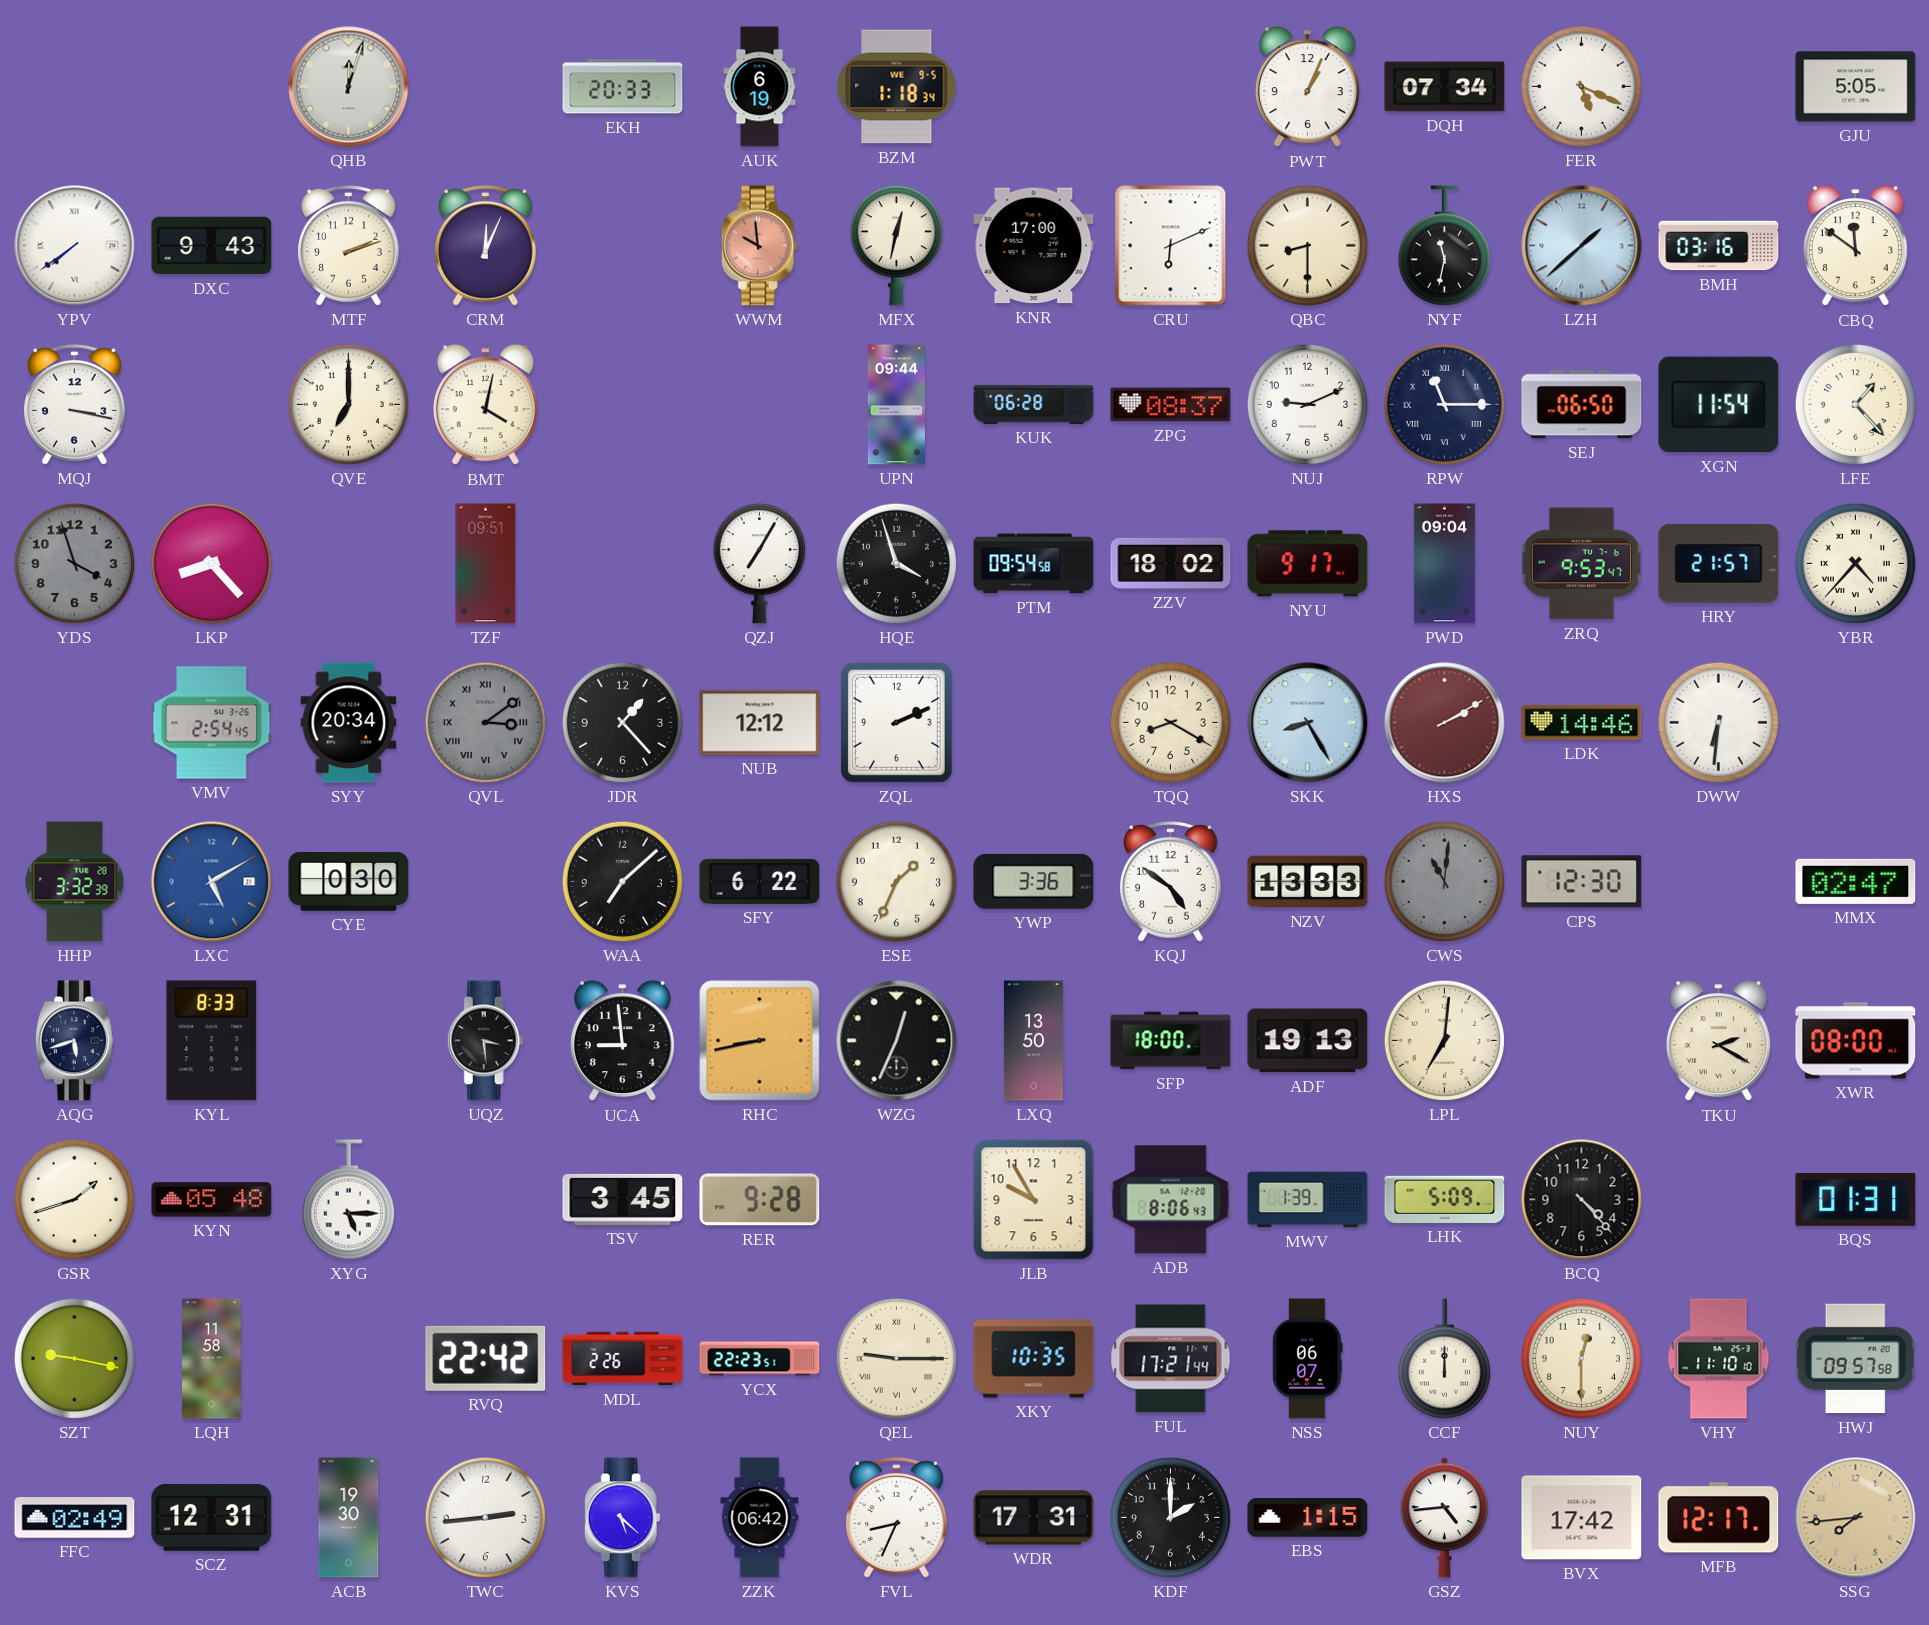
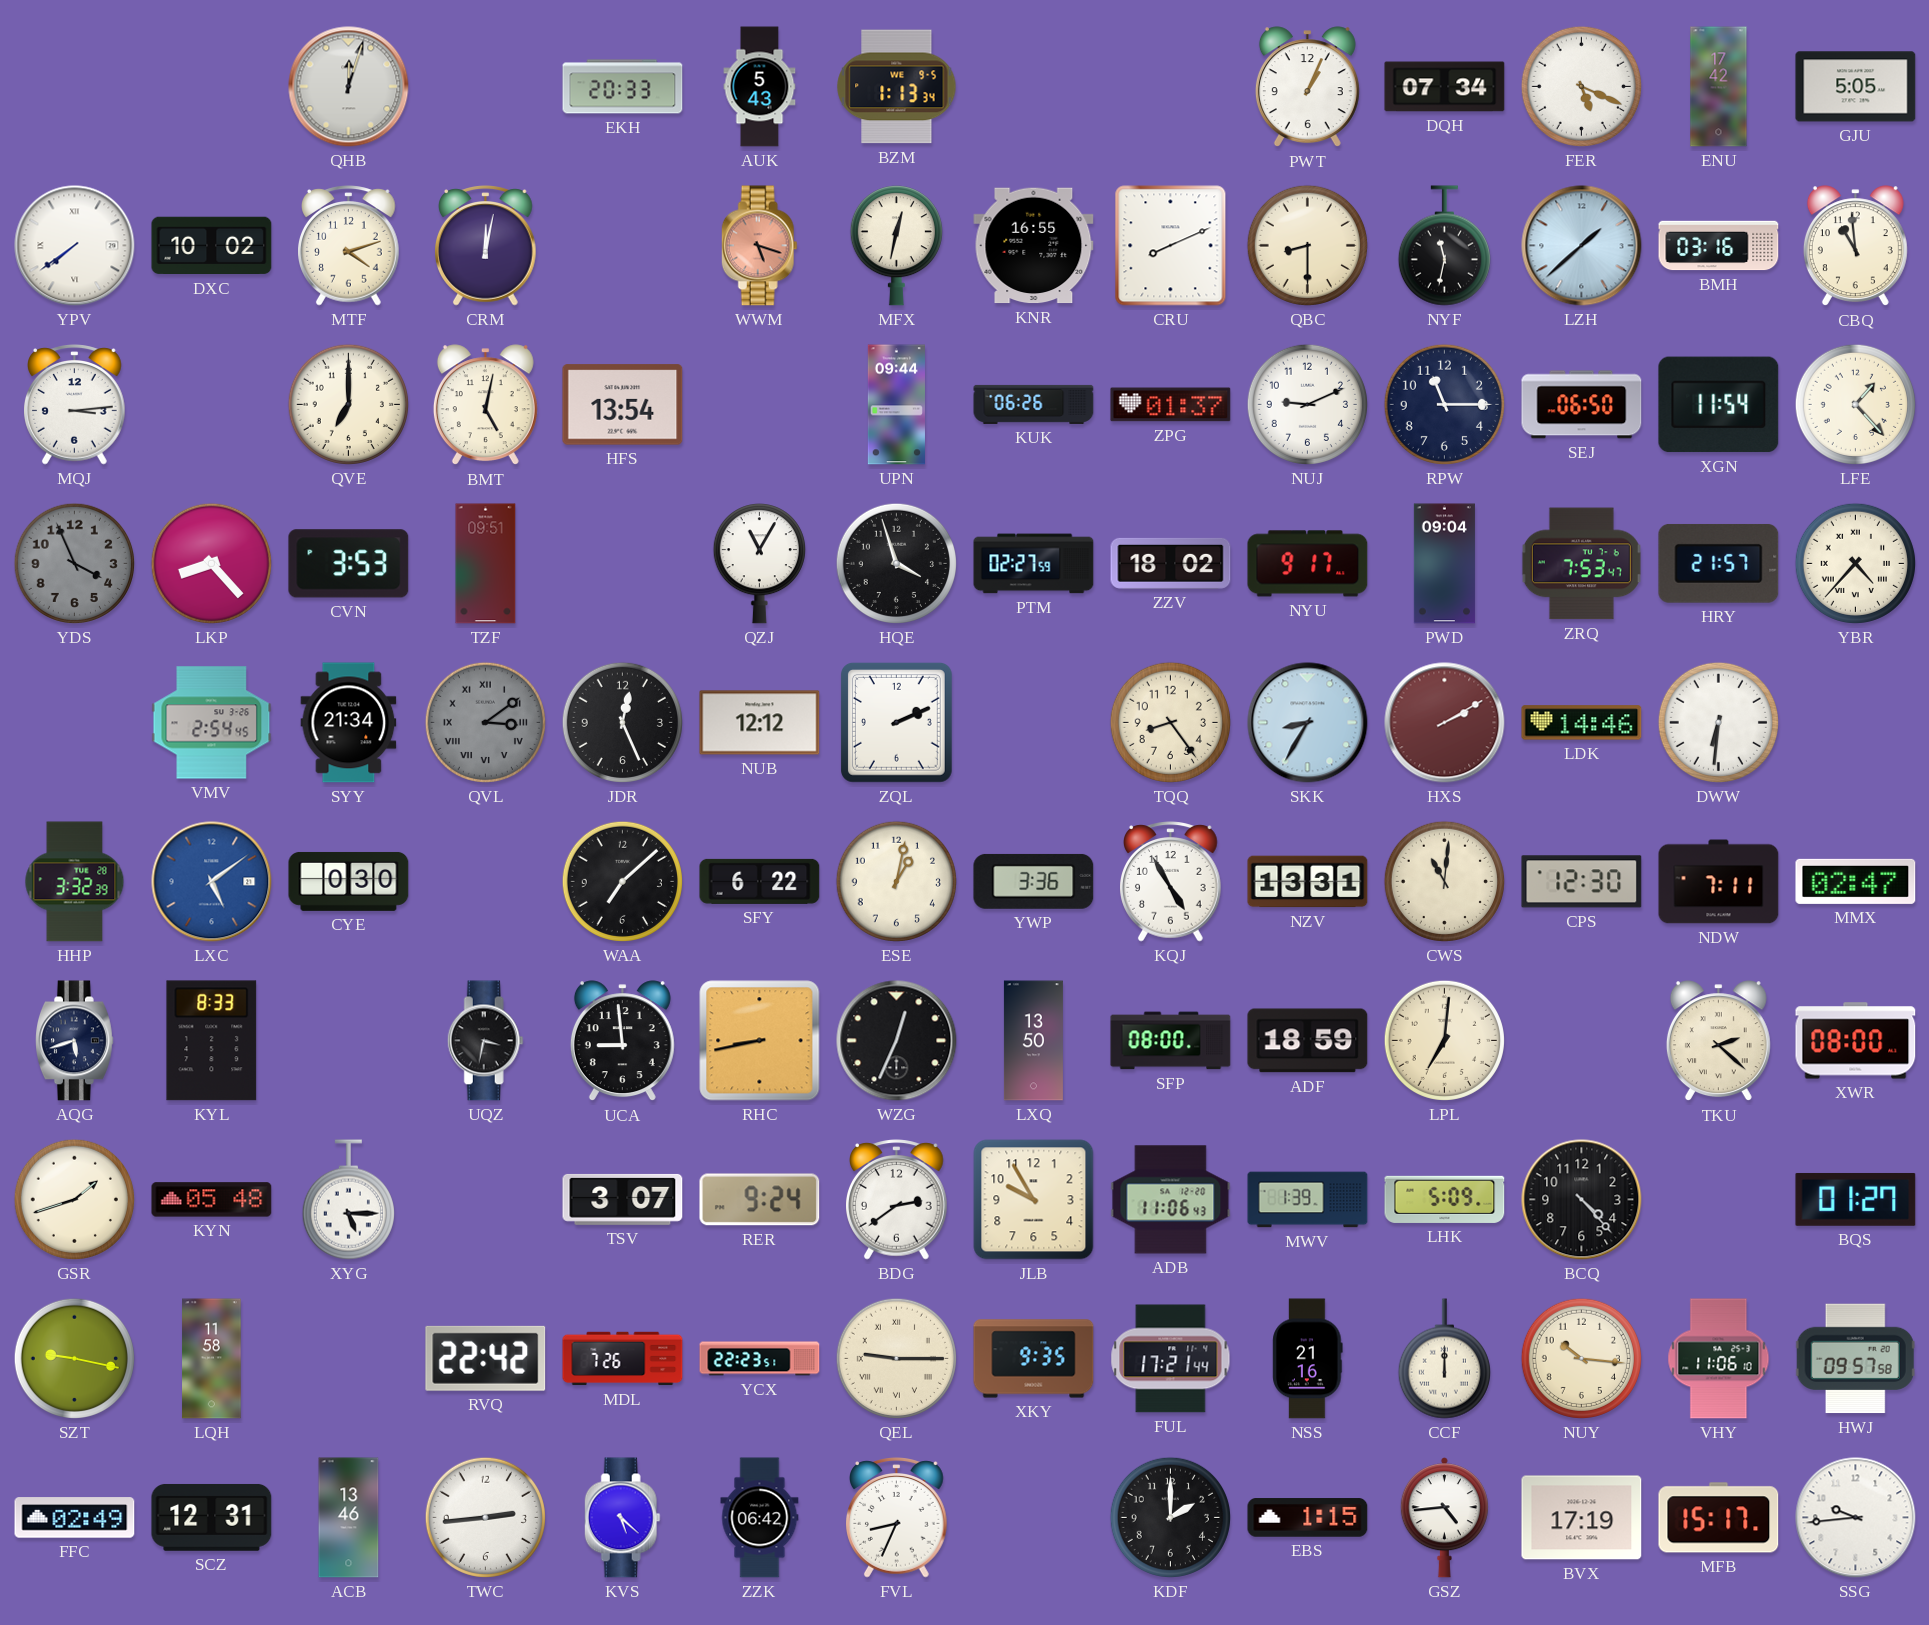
AUK: 6:19 -> 5:43 (760, 87)
BZM: 1:18 -> 1:13 (897, 87)
ENU: none -> 17:42 (1719, 87)
DXC: 9:43 -> 10:02 (212, 246)
MTF: 2:12 -> 4:12 (349, 246)
CRM: 12:04 -> 12:02 (486, 246)
WWM: 9:59 -> 5:18 (759, 246)
KNR: 17:00 -> 16:55 (1034, 246)
CRU: 6:11 -> 8:11 (1171, 246)
CBQ: 11:51 -> 10:59 (1855, 246)
MQJ: 3:17 -> 3:14 (75, 405)
BMT: 4:02 -> 5:02 (485, 405)
HFS: none -> 13:54 (623, 405)
KUK: 06:28 -> 06:26 (1034, 404)
ZPG: 08:37 -> 01:37 (1171, 405)
RPW numerals: Roman -> Arabic (1444, 404)
YDS: 3:57 -> 3:56 (74, 563)
CVN: none -> 3:53 (349, 564)
QZJ: 7:05 -> 11:05 (759, 564)
PTM: 09:54 -> 02:27 (1034, 564)
ZRQ: 9:53 -> 7:53 (1581, 564)
SYY: 20:34 -> 21:34 (349, 723)
JDR: 1:23 -> 12:26 (622, 722)
TQQ: 8:20 -> 8:24 (1170, 722)
SKK: 8:25 -> 8:35 (1308, 723)
LXC: 5:10 -> 5:09 (212, 882)
ESE: 1:34 -> 1:02 (896, 881)
KQJ: 4:51 -> 4:55 (1171, 882)
NZV: 13:33 -> 13:31 (1308, 882)
CWS dial: grey -> cream (1444, 881)
NDW: none -> 7:11 (1719, 882)
UQZ: 3:29 -> 3:32 (485, 1041)
SFP: 18:00 -> 08:00 (1171, 1041)
ADF: 19:13 -> 18:59 (1308, 1041)
TKU: 2:20 -> 2:22 (1718, 1041)
TSV: 3:45 -> 3:07 (623, 1199)
RER: 9:28 -> 9:24 (760, 1200)
BDG: none -> 2:39 (897, 1200)
ADB: 8:06 -> 11:06 (1171, 1200)
BQS: 01:31 -> 01:27 (1856, 1200)
MDL: 2:26 -> 7:26 (623, 1359)
XKY: 10:35 -> 9:35 (1034, 1359)
NSS: 06:07 -> 21:16 (1308, 1359)
NUY: 12:30 -> 10:16 (1581, 1358)
VHY: 11:10 -> 11:06 (1719, 1359)
ACB: 19:30 -> 13:46 (349, 1518)
WDR: 17:31 -> none (1034, 1518)
BVX: 17:42 -> 17:19 (1582, 1518)
MFB: 12:17 -> 15:17 (1719, 1518)
SSG: 7:44 -> 9:44 (1856, 1518)
SSG dial: champagne -> white (1856, 1518)
